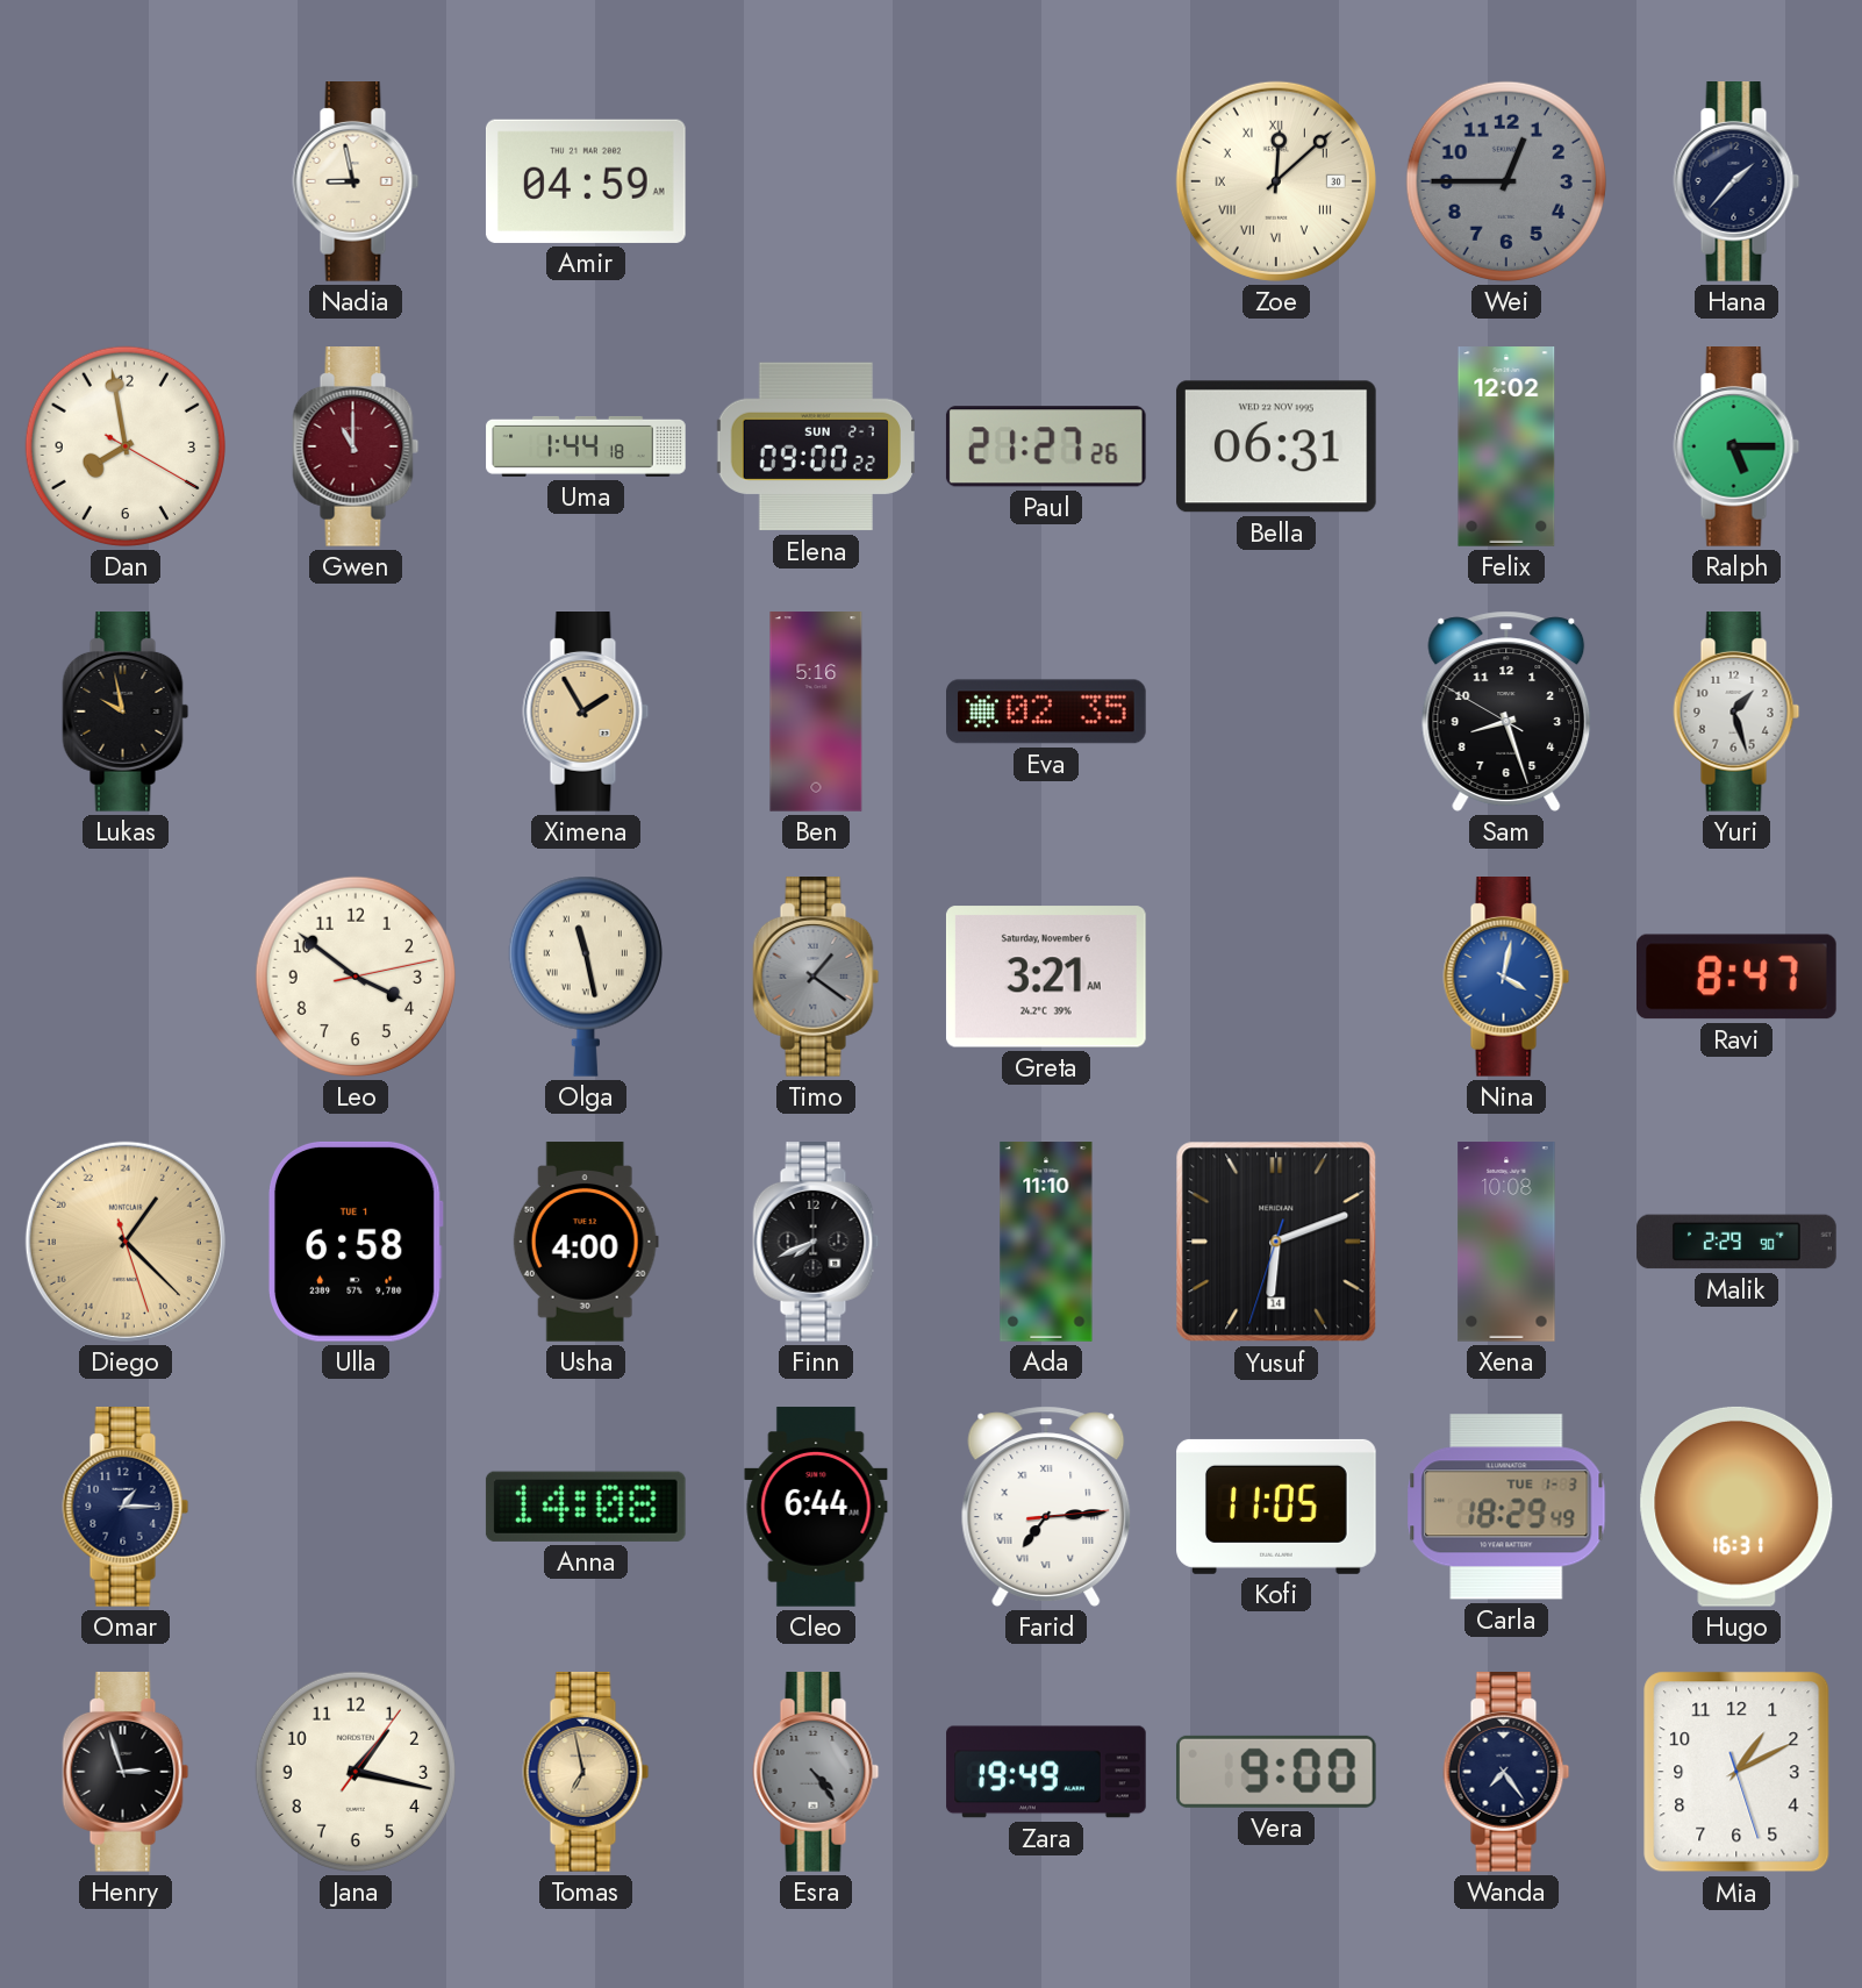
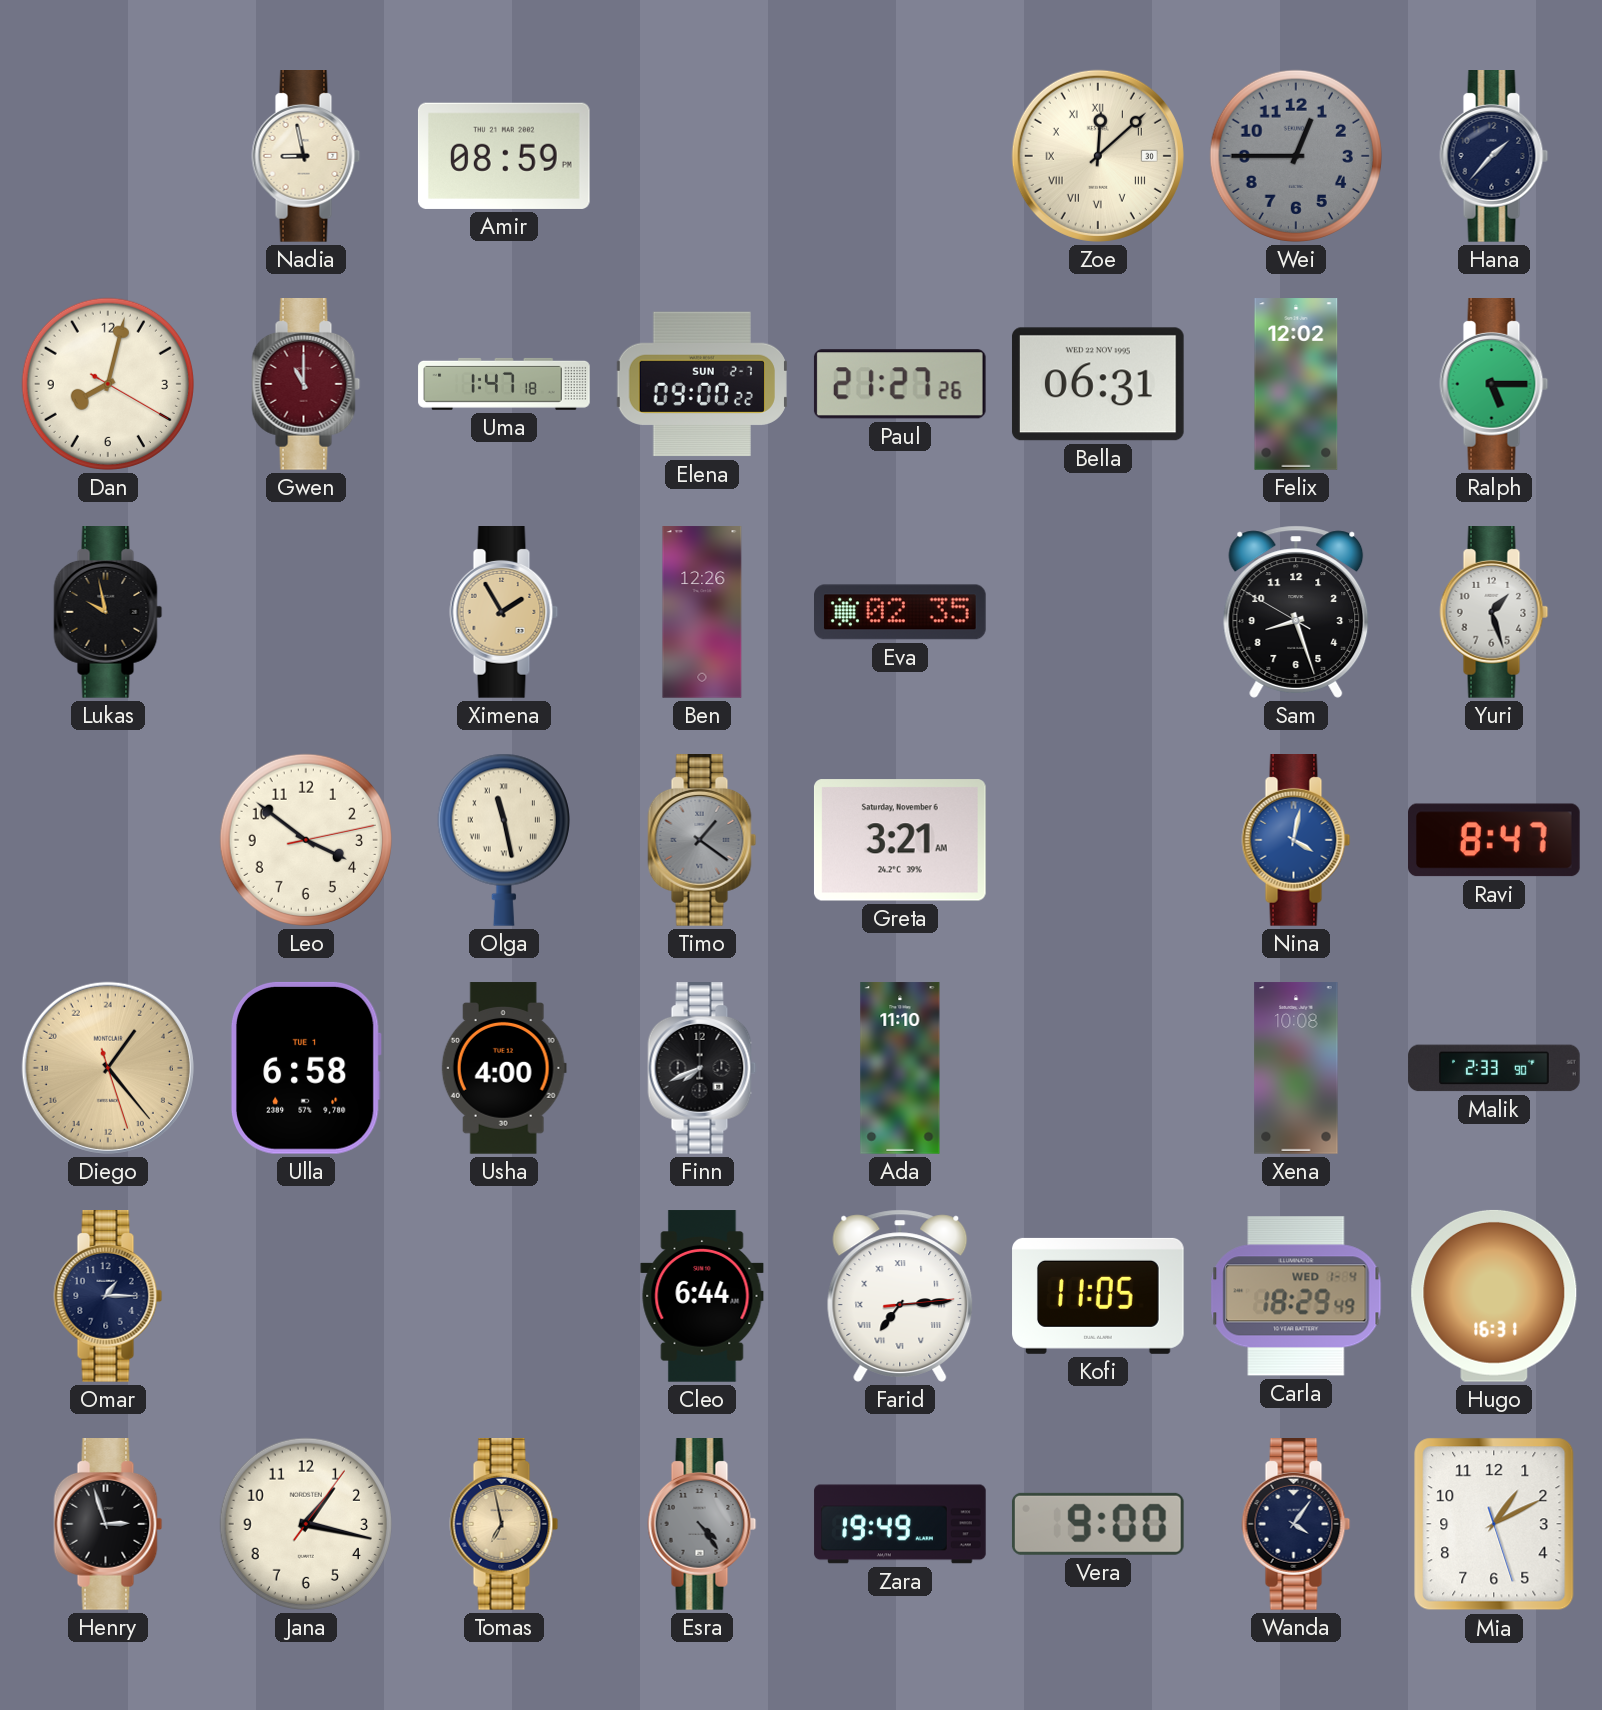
Amir: 04:59 -> 08:59 (504, 156)
Dan: 7:58 -> 8:02 (108, 384)
Uma: 1:44 -> 1:47 (504, 384)
Ben: 5:16 -> 12:26 (702, 612)
Diego: 2:22 -> 2:23 (108, 1068)
Yusuf: 6:11 -> none (1276, 1242)
Malik: 2:29 -> 2:33 (1494, 1068)
Anna: 14:08 -> none (586, 1507)
Carla date: TUE 1-3 -> WED 1-4 (1296, 1296)
Wanda: 7:24 -> 4:06 (1296, 1525)
